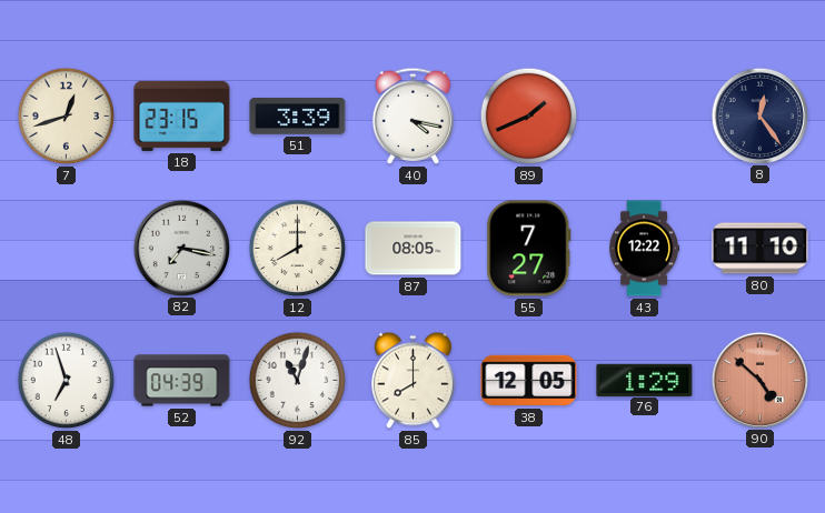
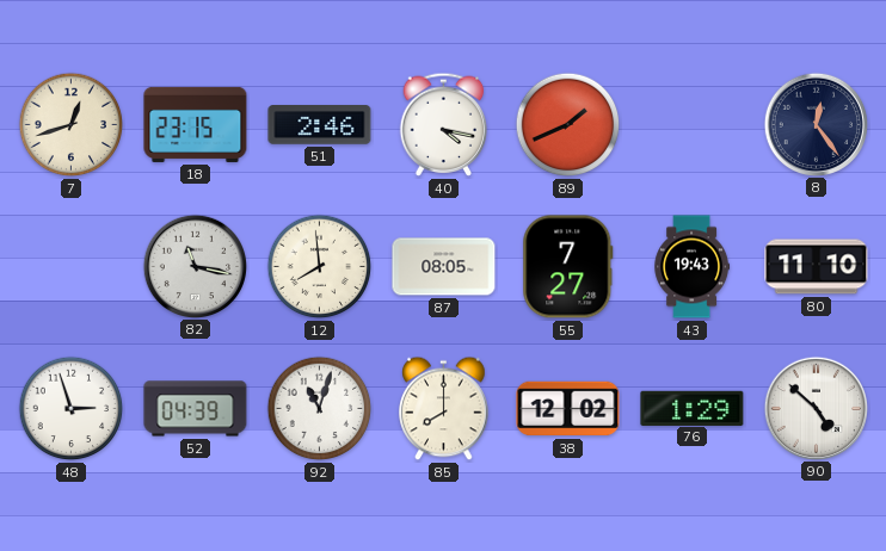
51: 3:39 -> 2:46 (320, 125)
82: 7:17 -> 11:17 (195, 266)
12: 8:00 -> 7:59 (320, 267)
43: 12:22 -> 19:43 (693, 267)
48: 6:57 -> 2:57 (72, 409)
38: 12:05 -> 12:02 (568, 409)
90 dial: salmon -> white (816, 408)
